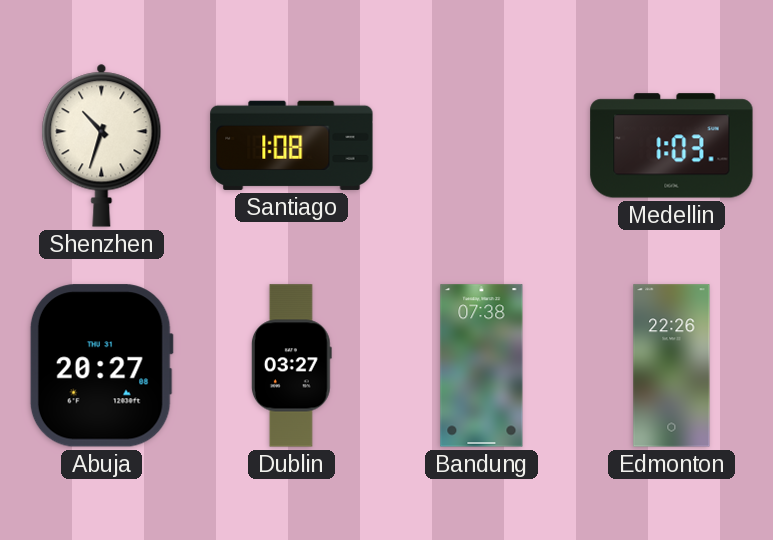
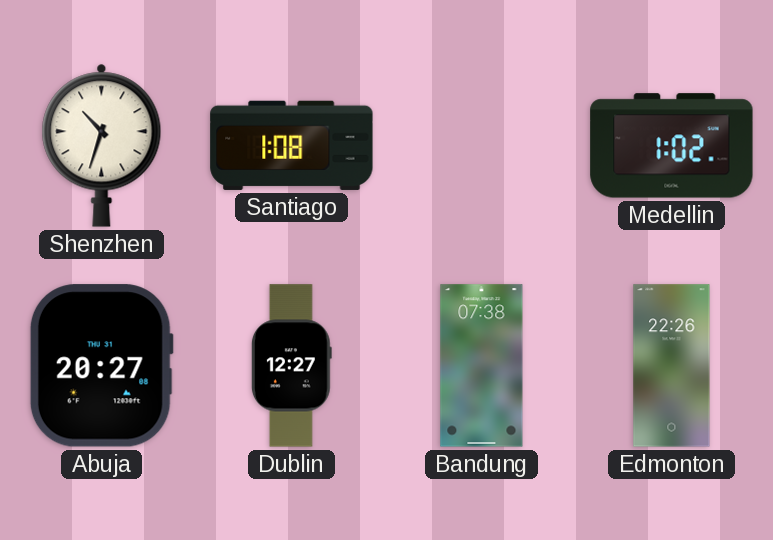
Medellin: 1:03 -> 1:02 (672, 146)
Dublin: 03:27 -> 12:27 (291, 366)
